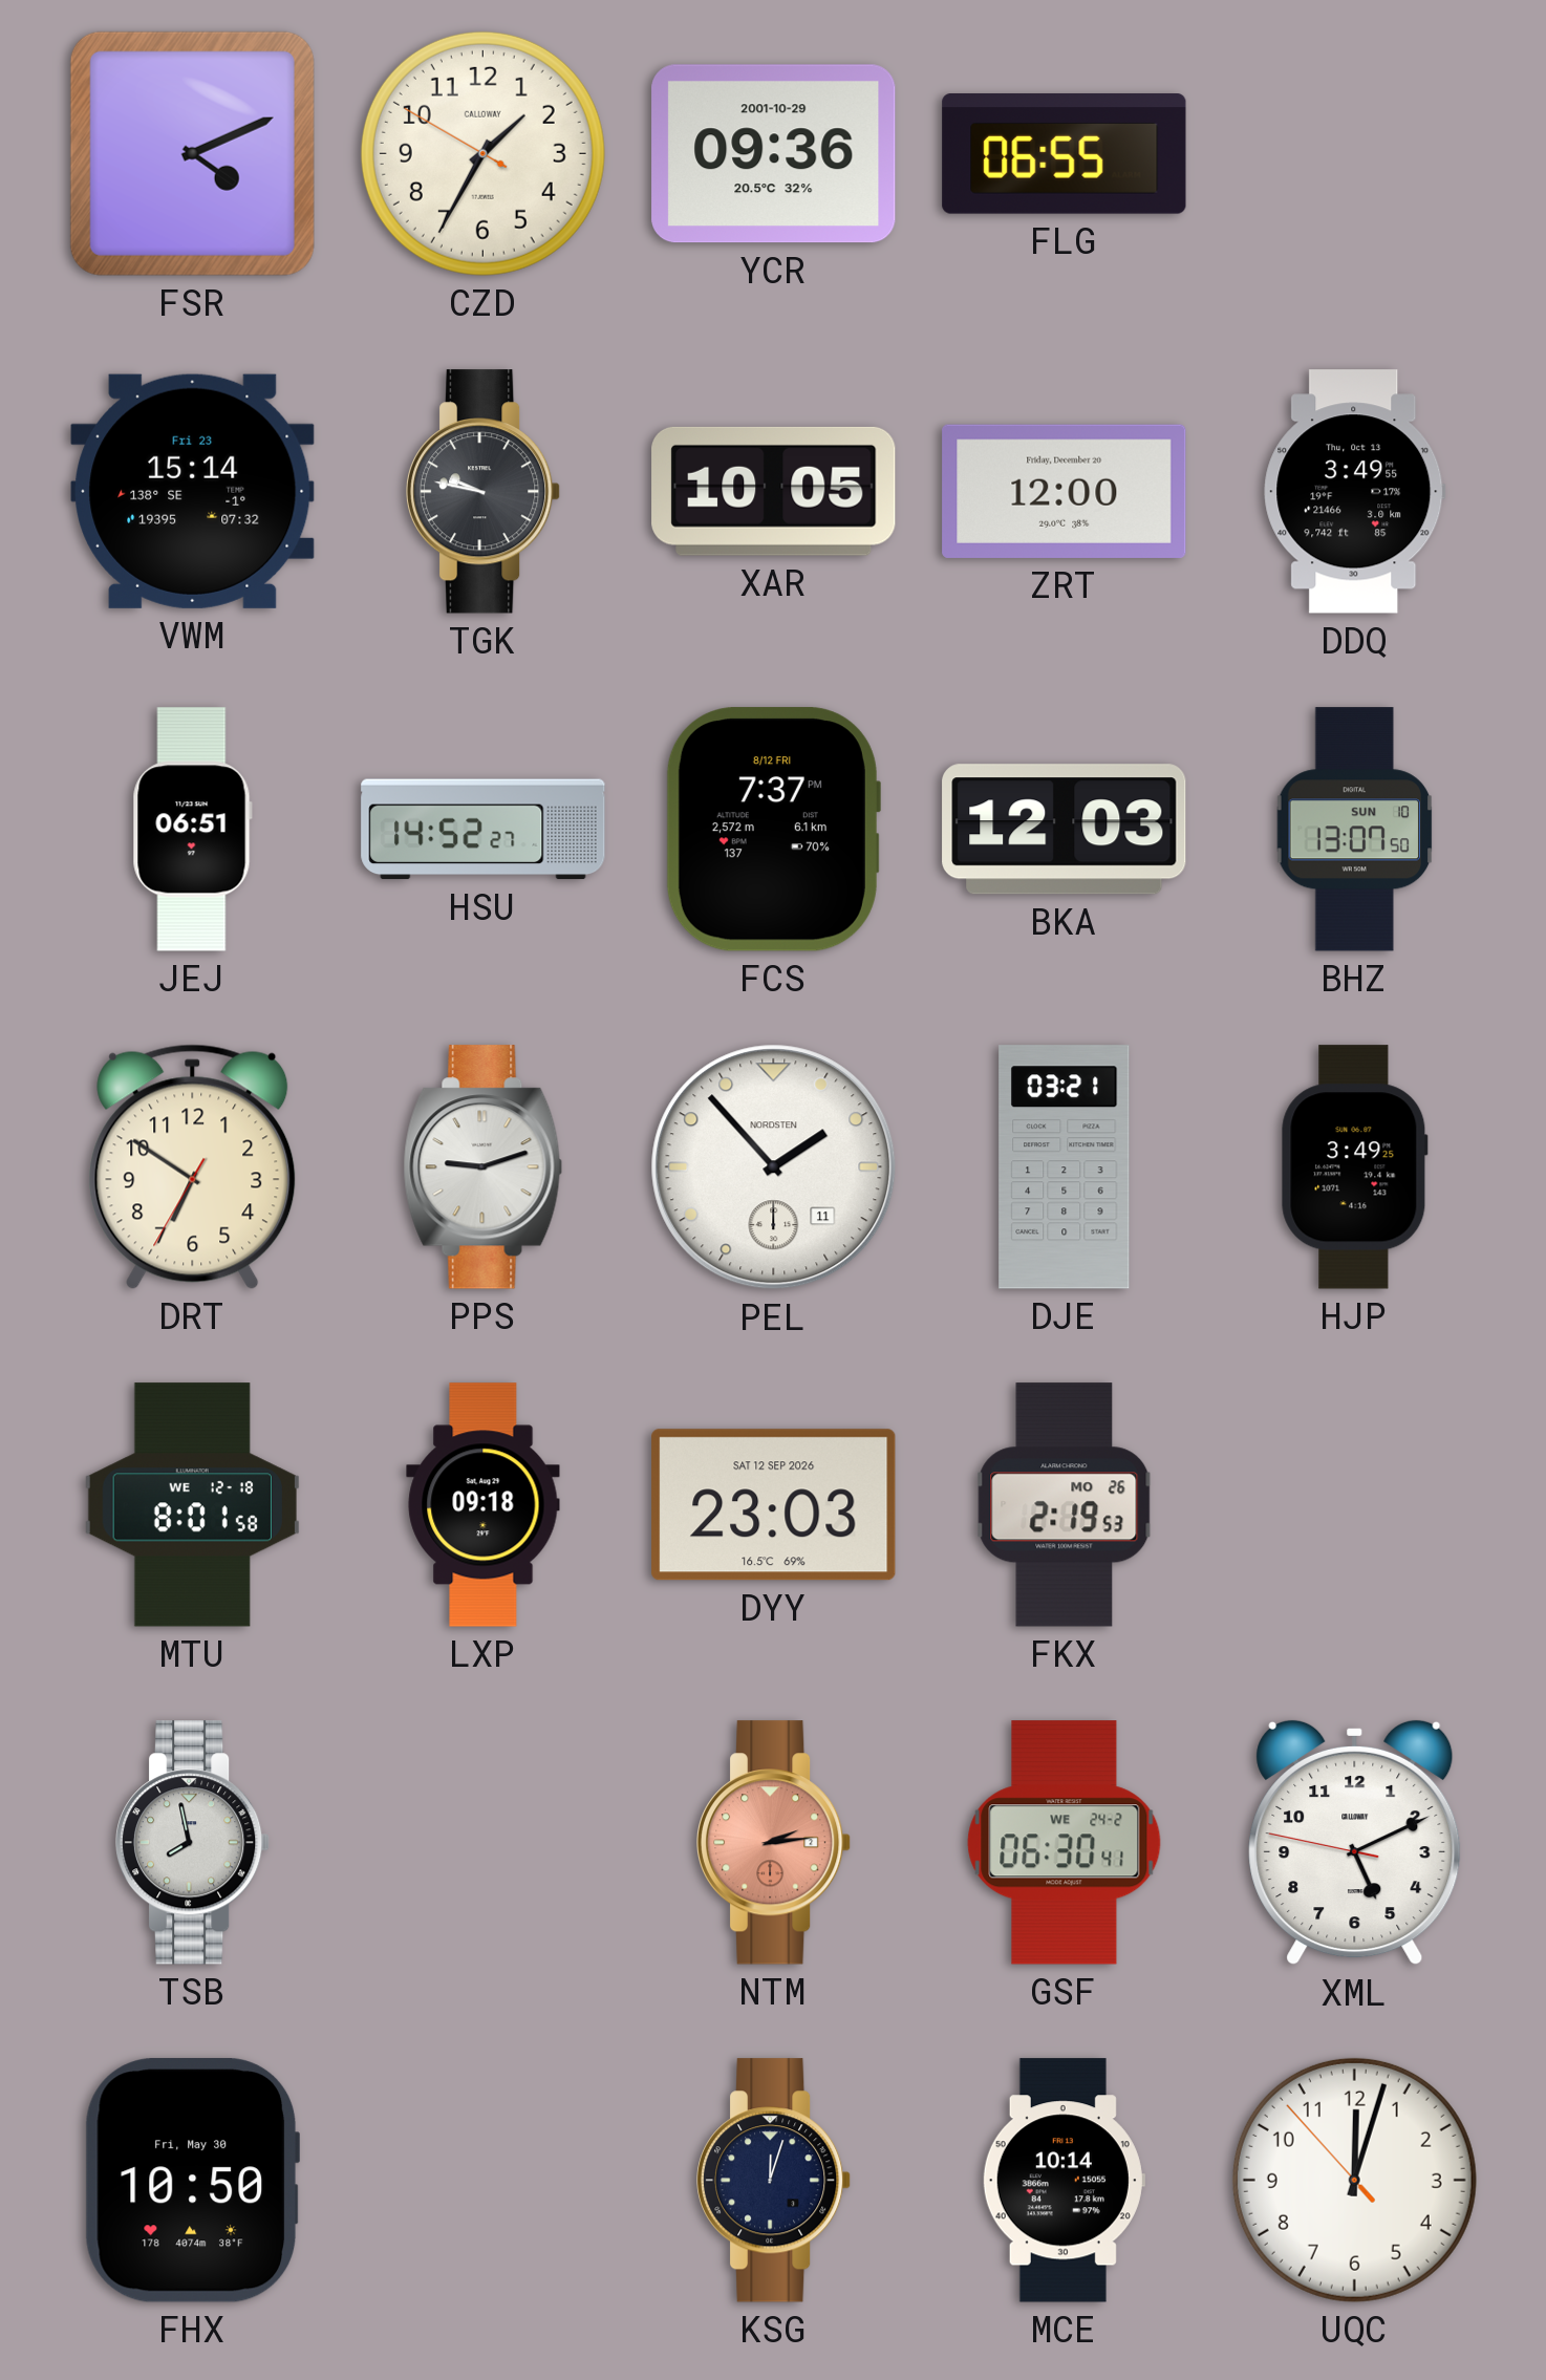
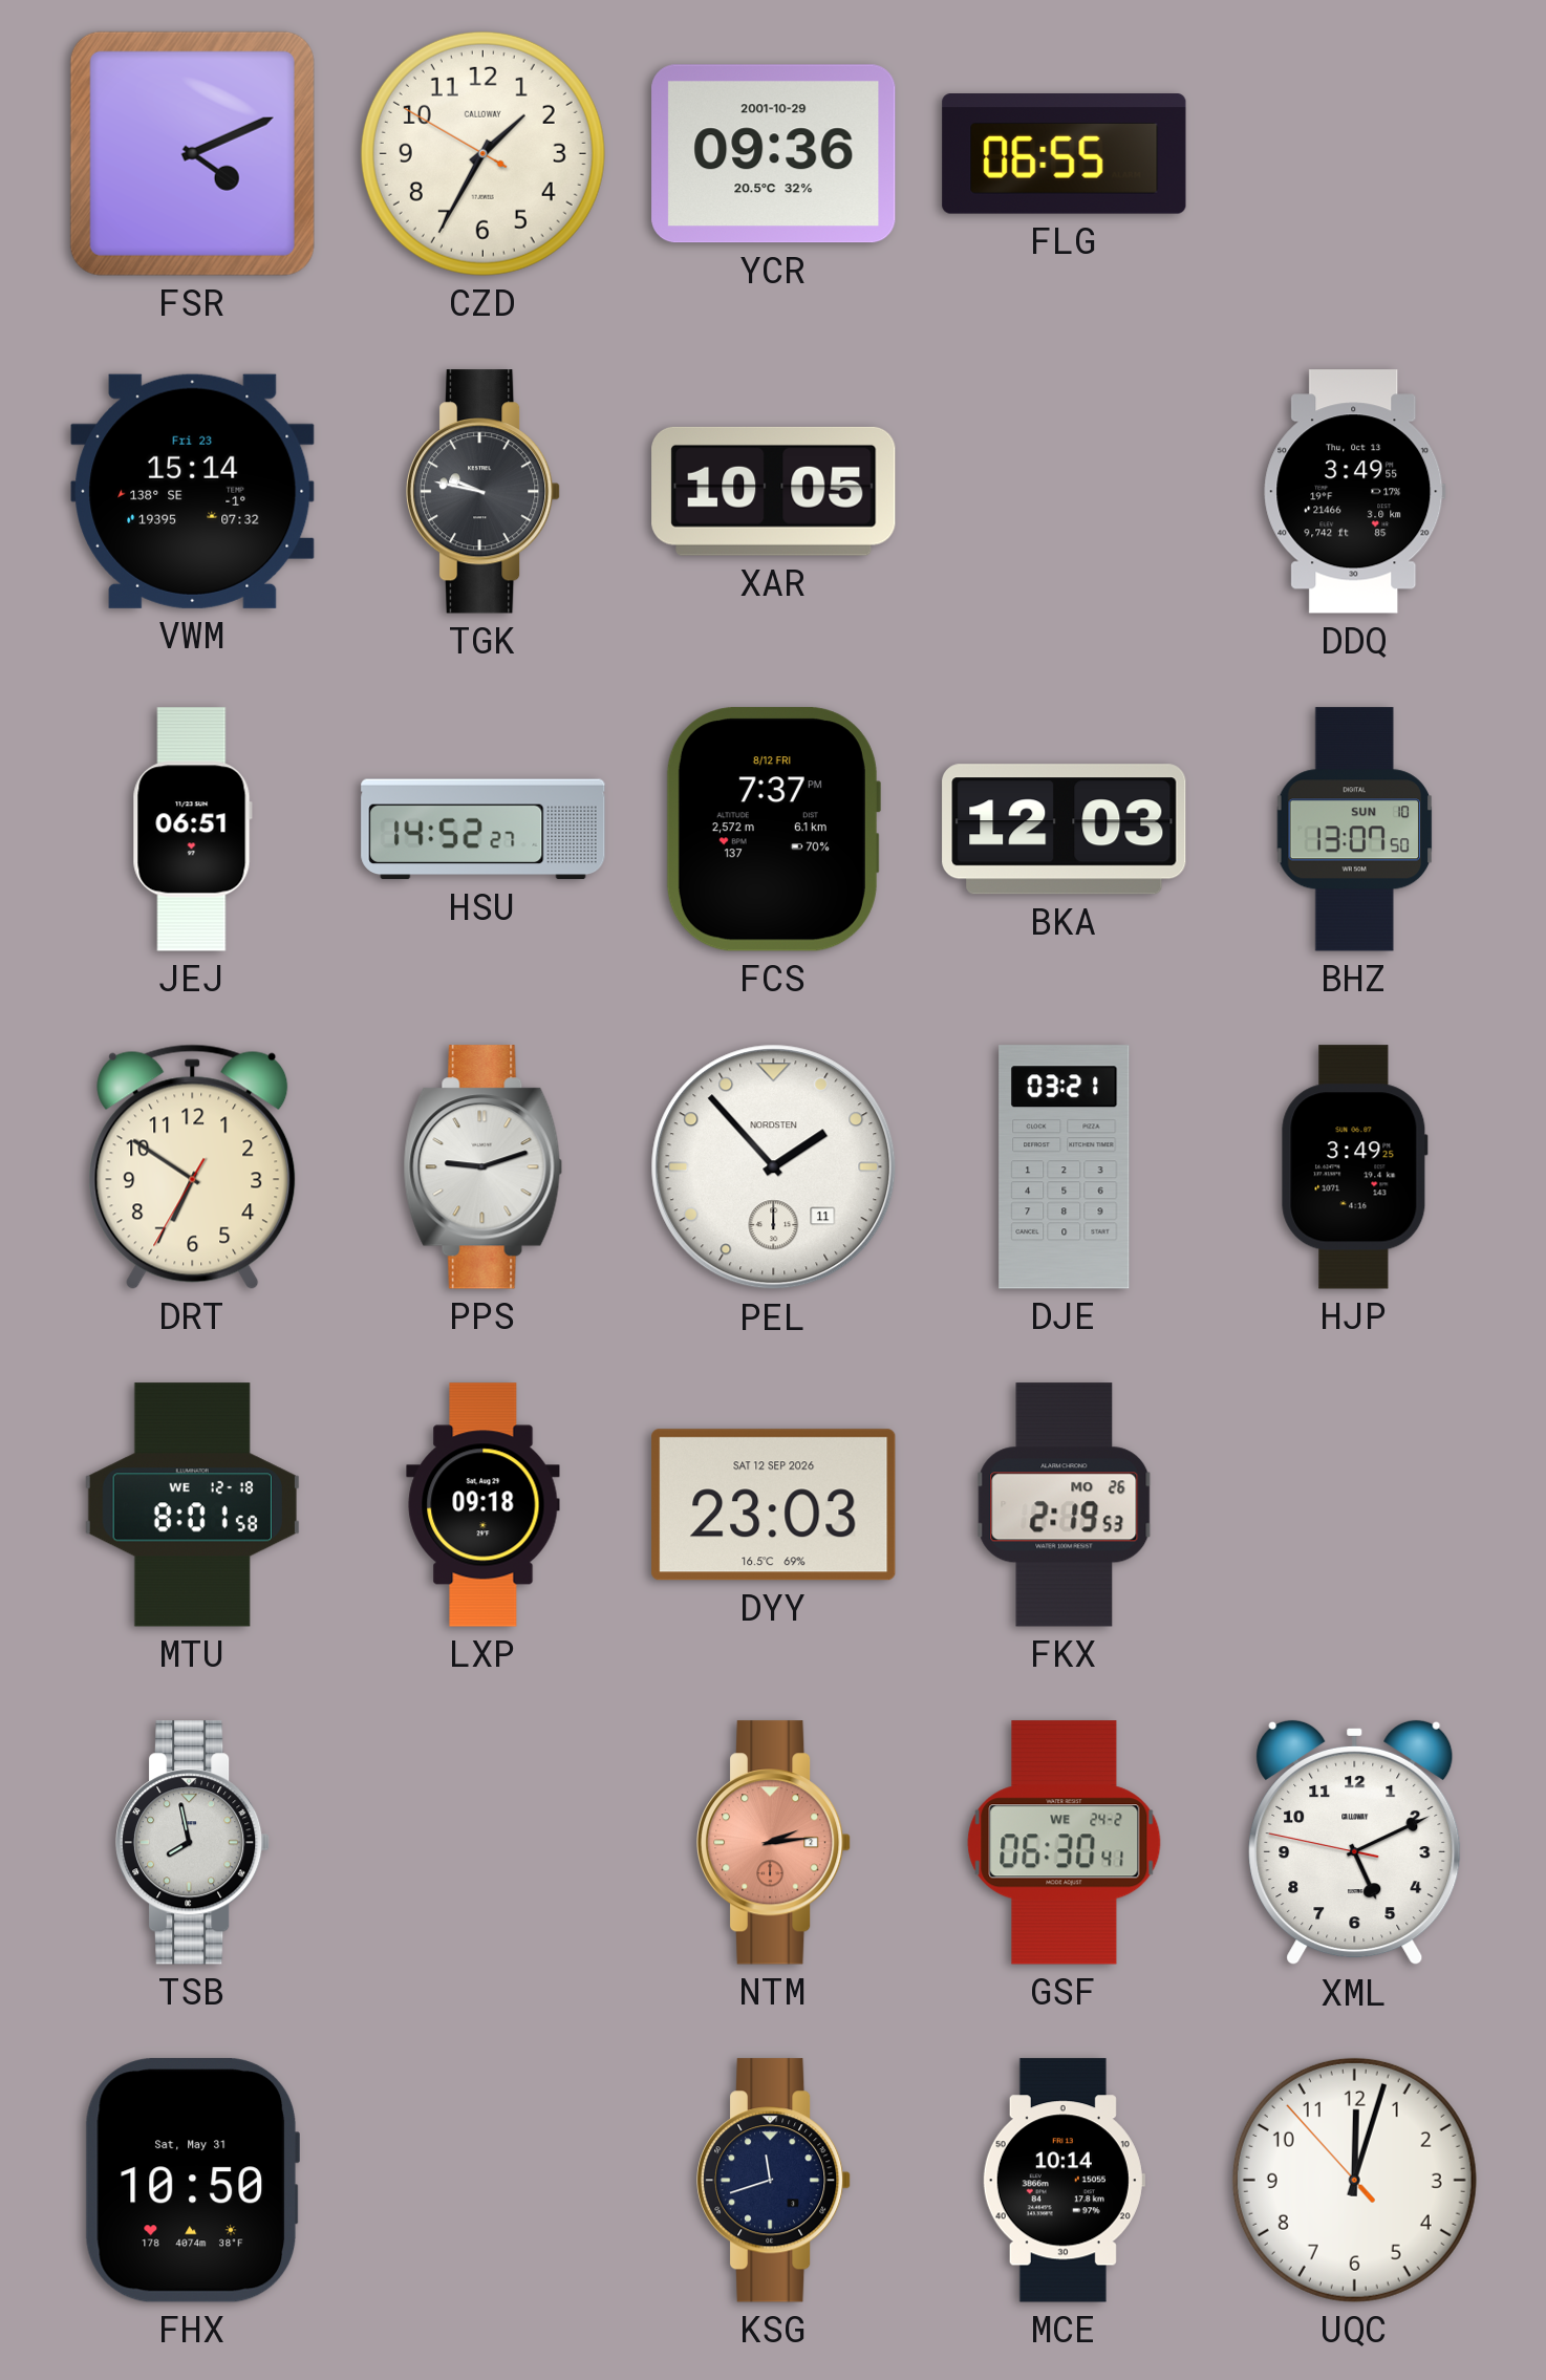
ZRT: 12:00 -> none (1065, 491)
FHX date: Fri, May 30 -> Sat, May 31 (191, 2181)
KSG: 12:03 -> 11:42 (775, 2181)
